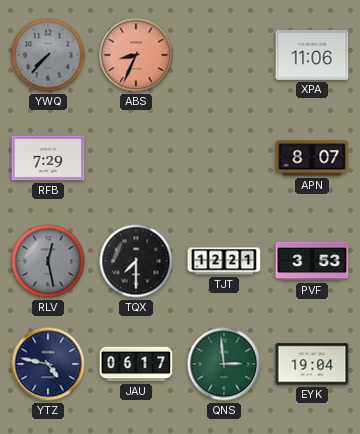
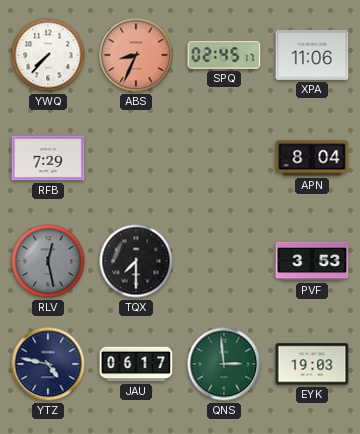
YWQ dial: grey -> white (48, 55)
SPQ: none -> 02:45 (224, 55)
APN: 8:07 -> 8:04 (312, 158)
TJT: 12:21 -> none (224, 261)
EYK: 19:04 -> 19:03 (312, 364)
